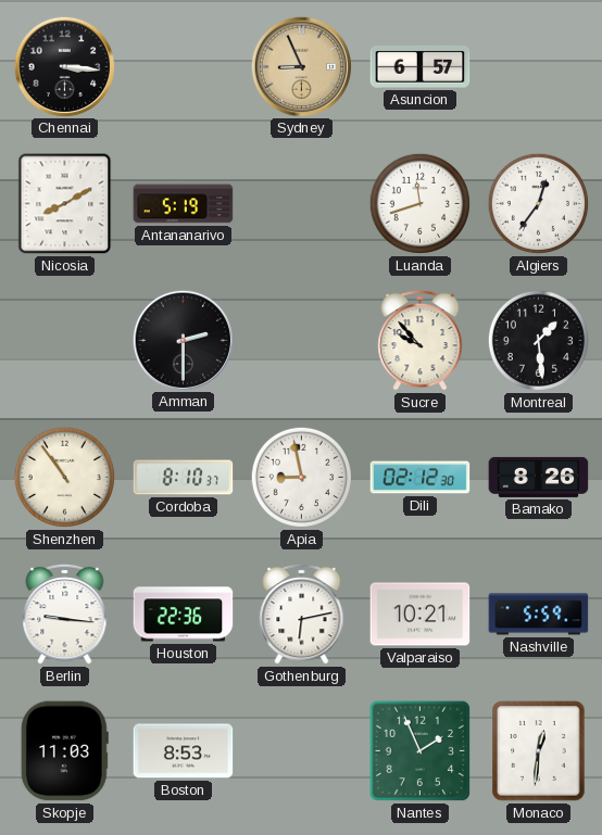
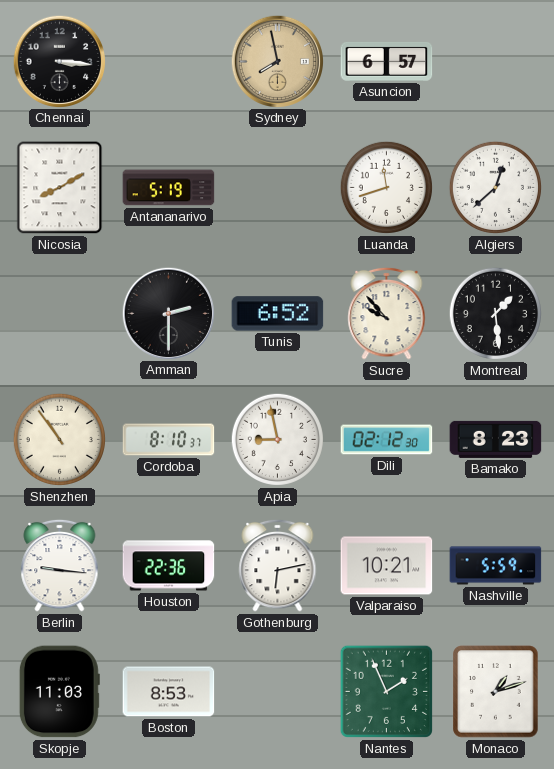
Sydney: 8:56 -> 7:58 (277, 61)
Algiers: 12:36 -> 12:38 (495, 187)
Tunis: none -> 6:52 (278, 314)
Bamako: 8:26 -> 8:23 (496, 439)
Monaco: 12:31 -> 1:12 (496, 692)
